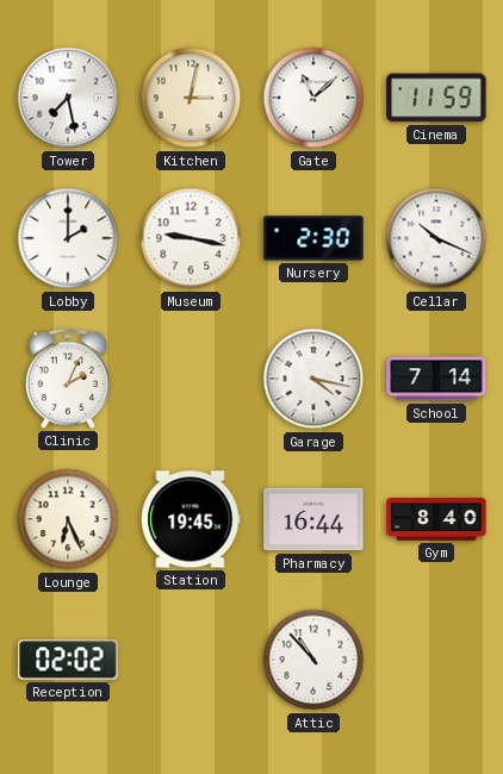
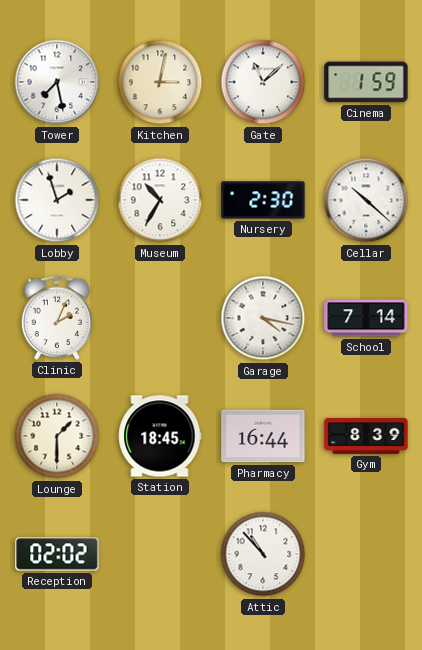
Cinema: 11:59 -> 1:59 (366, 82)
Lobby: 2:00 -> 1:57 (57, 200)
Museum: 9:17 -> 10:35 (160, 200)
Cellar: 10:19 -> 10:22 (366, 200)
Lounge: 6:26 -> 1:30 (57, 436)
Station: 19:45 -> 18:45 (160, 436)
Gym: 8:40 -> 8:39 (366, 436)
